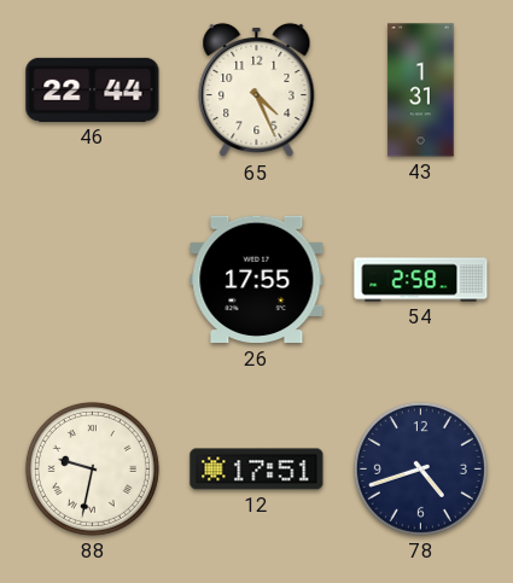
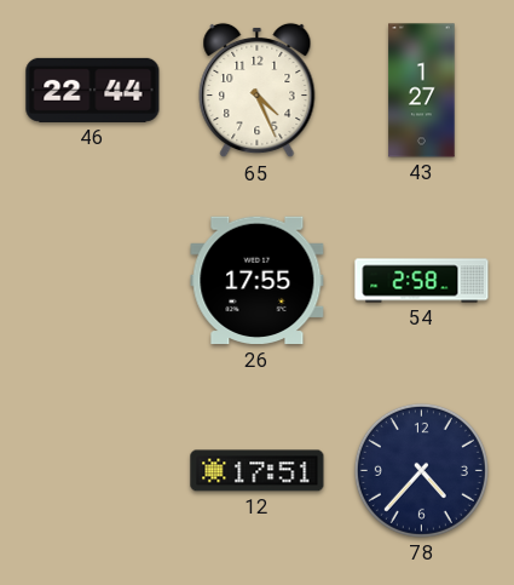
43: 1:31 -> 1:27 (422, 91)
88: 9:32 -> none (92, 468)
78: 4:42 -> 4:37 (421, 470)
